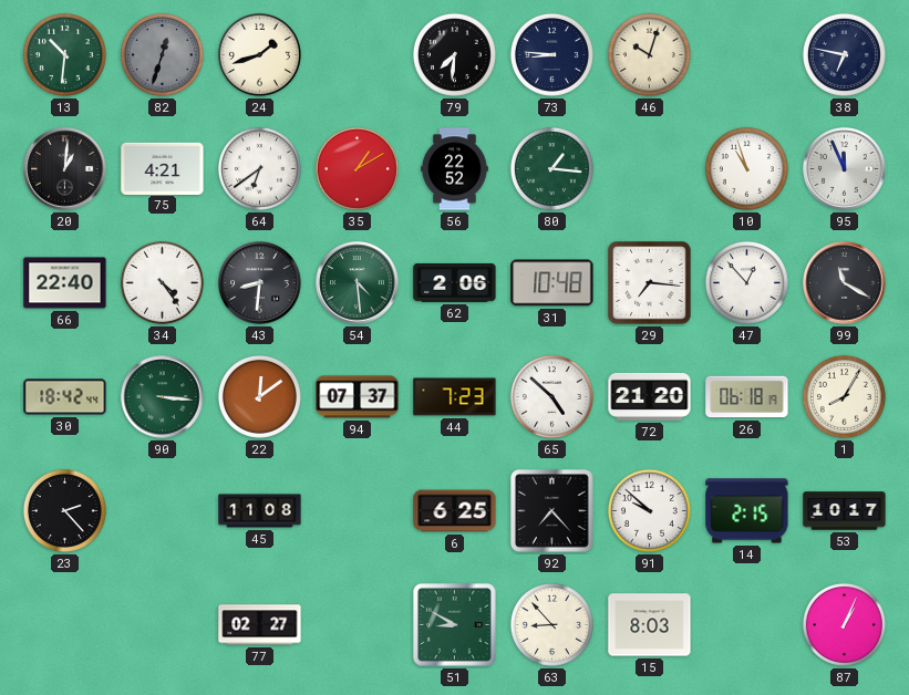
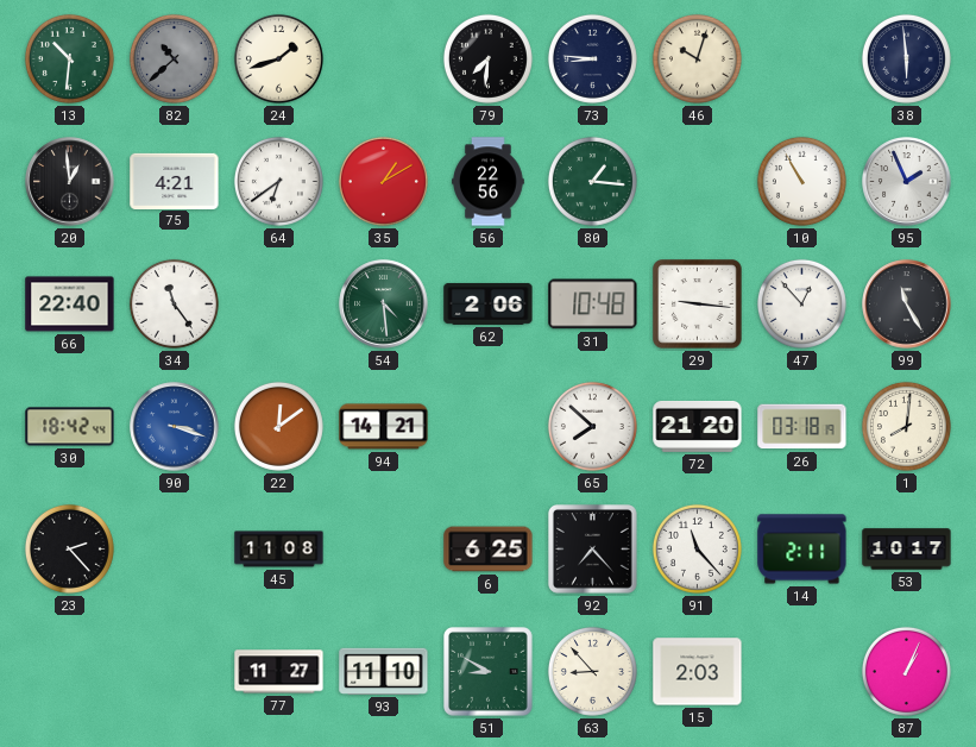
82: 12:33 -> 10:38 (174, 58)
38: 6:47 -> 5:59 (906, 58)
20: 1:01 -> 12:59 (70, 182)
56: 22:52 -> 22:56 (489, 182)
10: 10:57 -> 10:55 (801, 181)
95: 11:56 -> 1:56 (907, 182)
34: 4:24 -> 11:24 (174, 303)
43: 8:31 -> none (260, 283)
29: 7:16 -> 9:16 (698, 305)
99: 11:20 -> 11:25 (907, 305)
90: 3:16 -> 3:18 (175, 427)
90 dial: green -> blue (175, 427)
94: 07:37 -> 14:21 (384, 427)
44: 7:23 -> none (455, 397)
65: 4:52 -> 7:52 (592, 426)
26: 06:18 -> 03:18 (802, 427)
1: 8:05 -> 8:01 (906, 426)
91: 9:52 -> 11:23 (697, 548)
14: 2:15 -> 2:11 (802, 550)
77: 02:27 -> 11:27 (279, 672)
93: none -> 11:10 (384, 671)
15: 8:03 -> 2:03 (698, 672)
